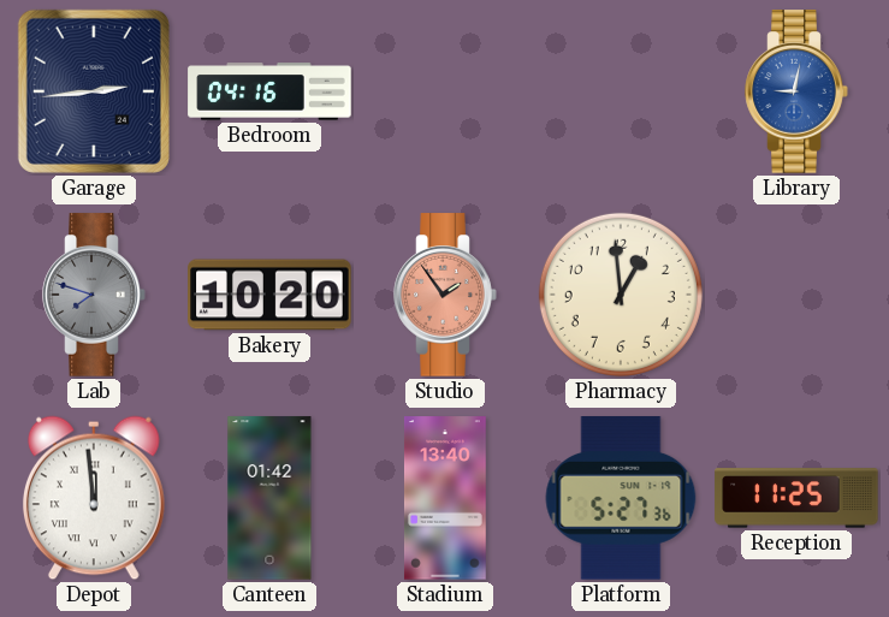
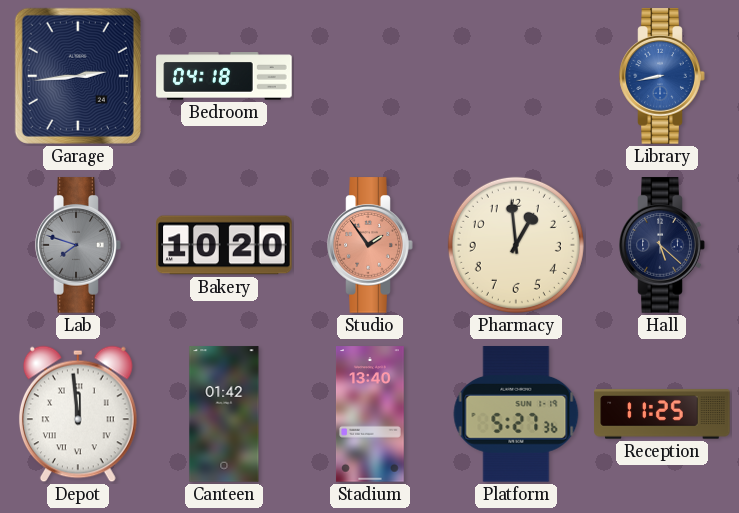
Bedroom: 04:16 -> 04:18 (224, 76)
Library: 9:02 -> 8:43 (662, 76)
Hall: none -> 5:22 (662, 245)
